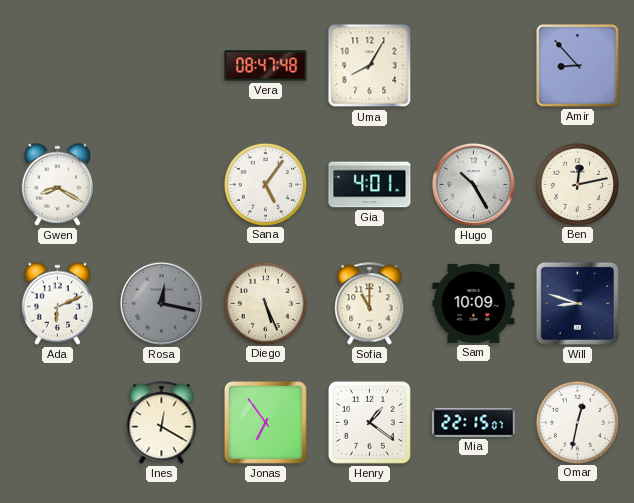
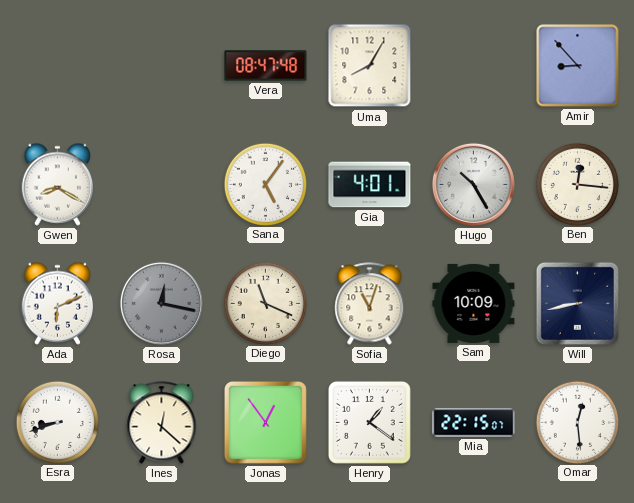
Ben: 12:13 -> 12:16 (577, 184)
Diego: 5:26 -> 11:19 (265, 303)
Sofia: 11:00 -> 11:03 (370, 304)
Will: 8:48 -> 8:43 (577, 303)
Esra: none -> 8:42 (57, 422)
Ines: 12:20 -> 12:22 (162, 423)
Jonas: 6:54 -> 12:54 (265, 422)
Omar: 12:32 -> 12:29 (577, 422)
